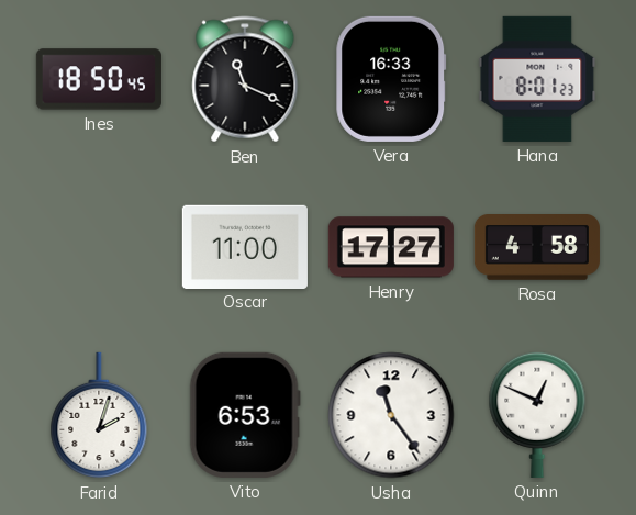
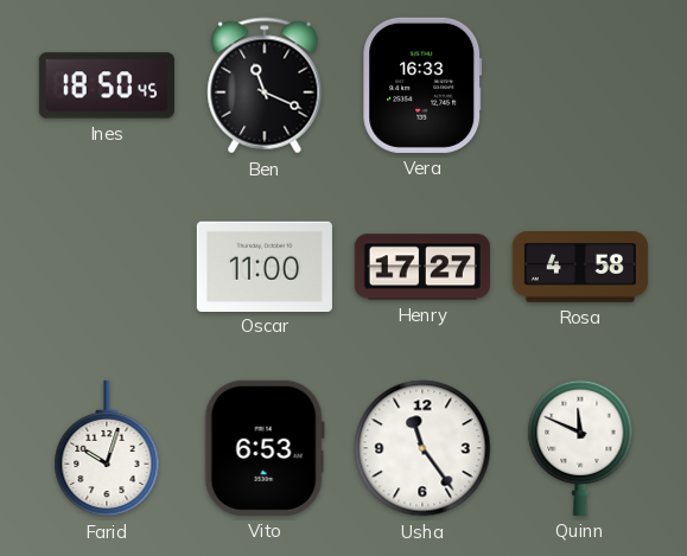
Hana: 8:01 -> none (537, 79)
Farid: 2:03 -> 10:03 (107, 448)
Quinn: 12:49 -> 11:49 (580, 448)
